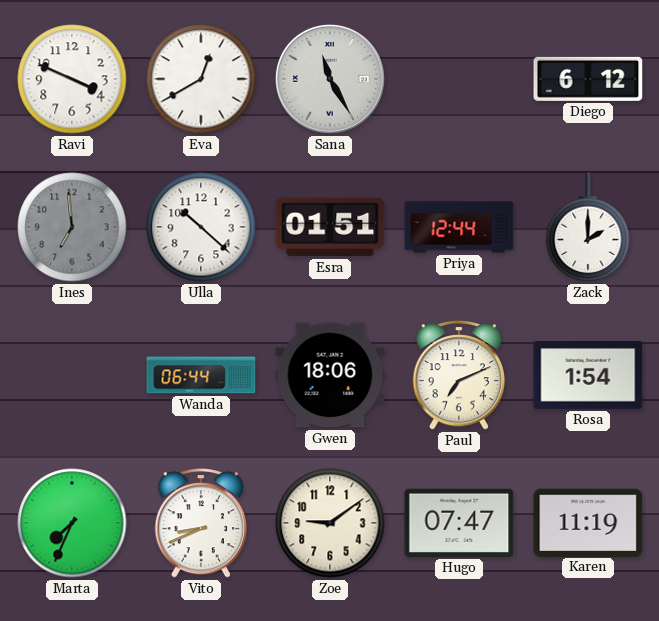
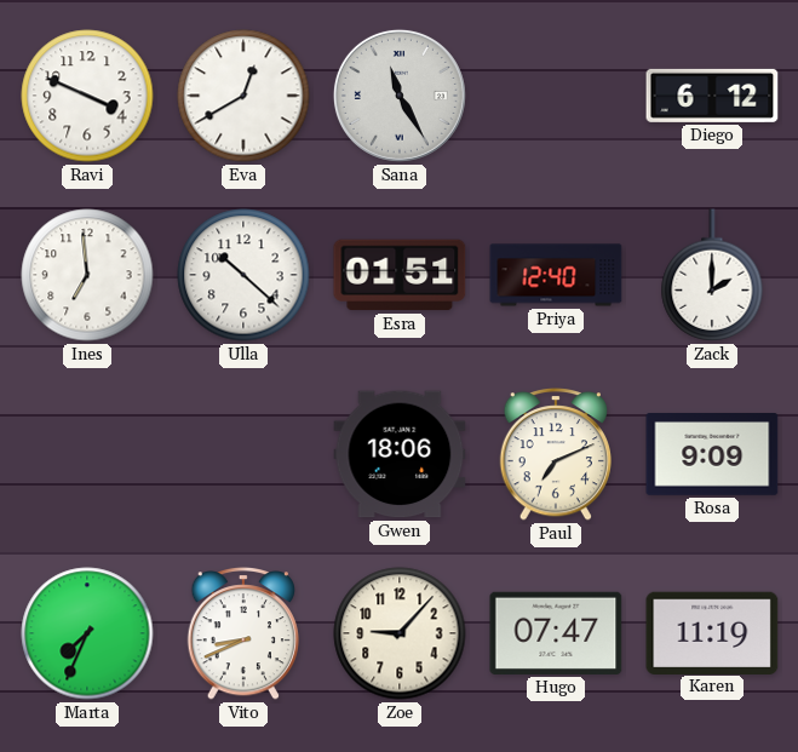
Ines dial: grey -> white (87, 275)
Priya: 12:44 -> 12:40 (556, 275)
Wanda: 06:44 -> none (201, 375)
Rosa: 1:54 -> 9:09 (712, 455)
Zoe: 9:09 -> 9:07 (400, 633)
